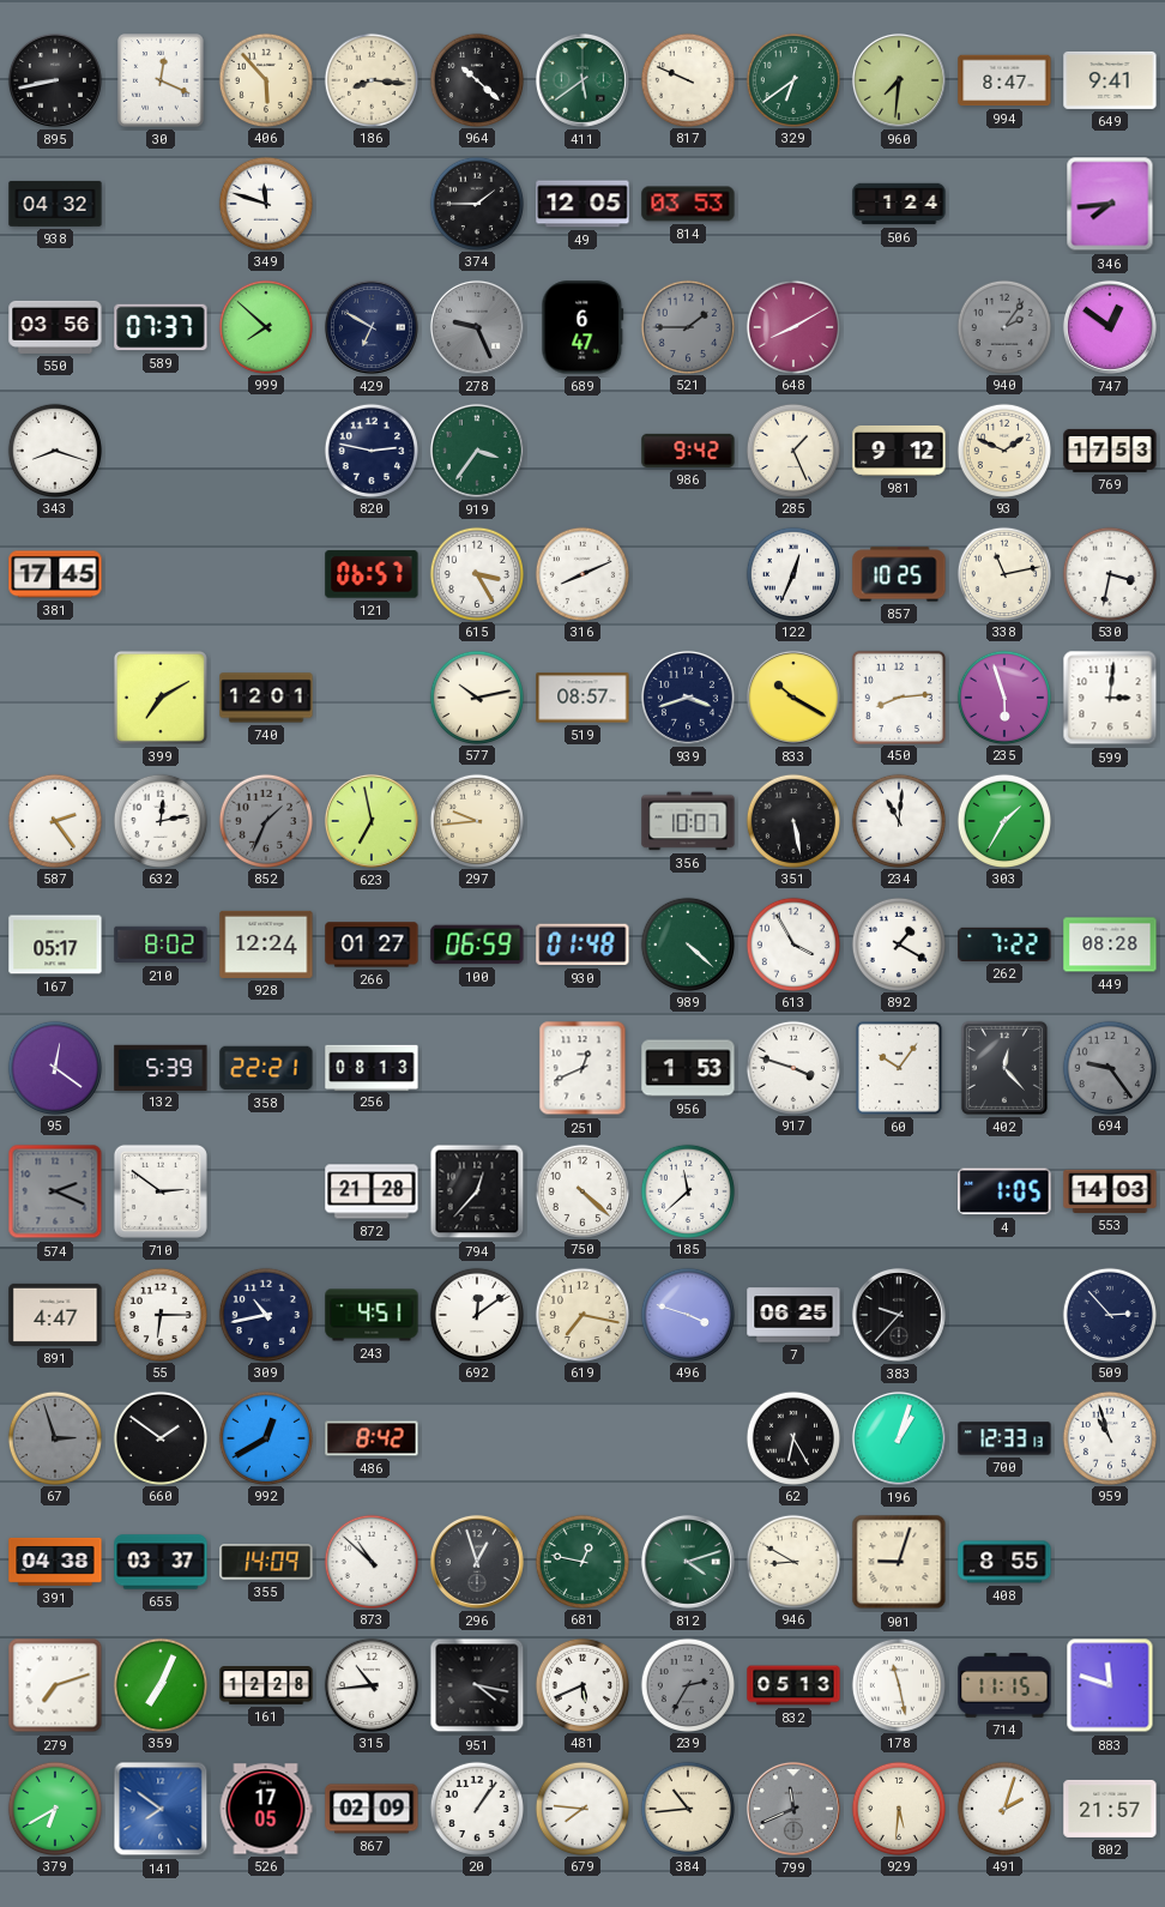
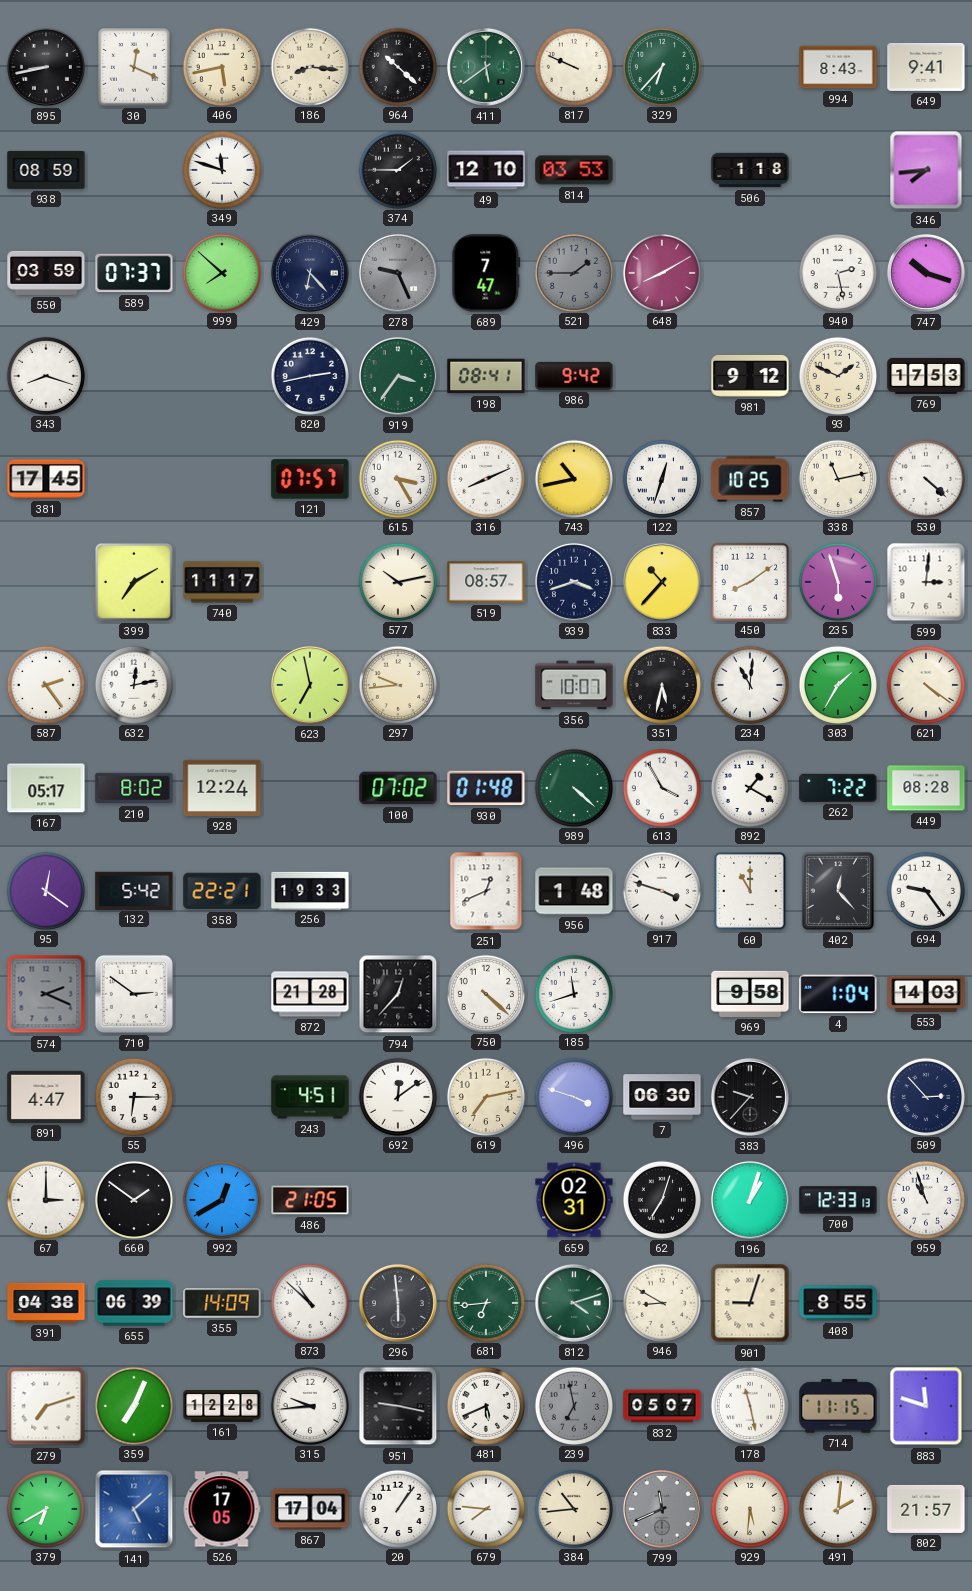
406: 5:53 -> 5:43 (221, 66)
329: 6:39 -> 6:37 (661, 66)
960: 7:31 -> none (899, 80)
994: 8:47 -> 8:43 (838, 67)
938: 04:32 -> 08:59 (46, 170)
49: 12:05 -> 12:10 (486, 170)
506: 1:24 -> 1:18 (750, 170)
550: 03:56 -> 03:59 (46, 273)
429: 6:50 -> 6:23 (310, 273)
689: 6:47 -> 7:47 (486, 273)
940: 2:06 -> 2:28 (837, 272)
940 dial: grey -> white (837, 272)
747: 12:51 -> 10:18 (926, 273)
820: 2:47 -> 2:43 (309, 375)
198: none -> 08:41 (486, 376)
285: 1:26 -> none (792, 449)
121: 06:57 -> 07:57 (310, 479)
743: none -> 10:43 (573, 478)
122: 12:34 -> 12:33 (661, 478)
530: 3:32 -> 4:22 (925, 478)
740: 12:01 -> 11:17 (222, 582)
833: 10:20 -> 10:37 (662, 582)
450: 8:14 -> 8:09 (749, 581)
852: 1:34 -> none (265, 820)
351: 5:28 -> 5:32 (661, 684)
621: none -> 4:21 (925, 684)
266: 01:27 -> none (372, 945)
100: 06:59 -> 07:02 (398, 788)
132: 5:39 -> 5:42 (134, 890)
256: 08:13 -> 19:33 (310, 890)
956: 1:53 -> 1:48 (574, 891)
60: 10:06 -> 11:00 (750, 891)
694 dial: grey -> white (925, 890)
185: 11:38 -> 11:42 (573, 993)
969: none -> 9:58 (750, 994)
4: 1:05 -> 1:04 (838, 994)
309: 10:43 -> none (265, 1314)
619: 7:17 -> 7:13 (485, 1096)
7: 06:25 -> 06:30 (662, 1097)
67: 2:57 -> 3:00 (45, 1199)
67 dial: grey -> white (45, 1199)
486: 8:42 -> 21:05 (310, 1200)
659: none -> 02:31 (574, 1200)
62: 6:25 -> 7:03 (661, 1199)
655: 03:37 -> 06:39 (134, 1303)
296: 12:57 -> 5:59 (398, 1303)
681: 12:47 -> 6:44 (485, 1302)
315: 10:44 -> 9:44 (309, 1405)
951: 4:17 -> 9:17 (398, 1406)
239: 2:35 -> 6:58 (573, 1405)
832: 05:13 -> 05:07 (662, 1406)
141: 7:51 -> 5:08 (134, 1509)
867: 02:09 -> 17:04 (310, 1509)
491: 2:03 -> 2:01 (837, 1508)
